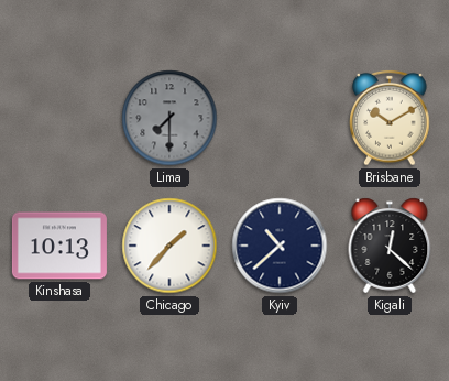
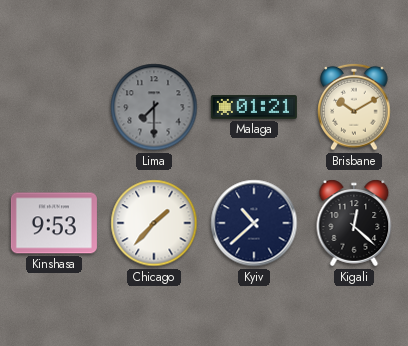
Malaga: none -> 01:21 (254, 107)
Kinshasa: 10:13 -> 9:53 (54, 223)
